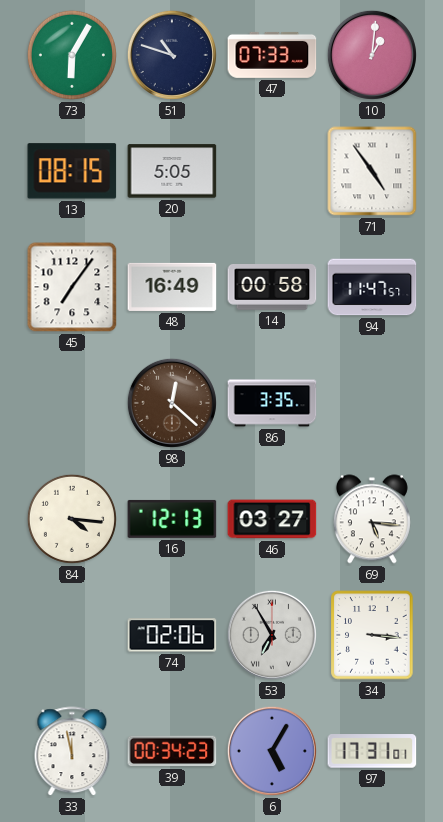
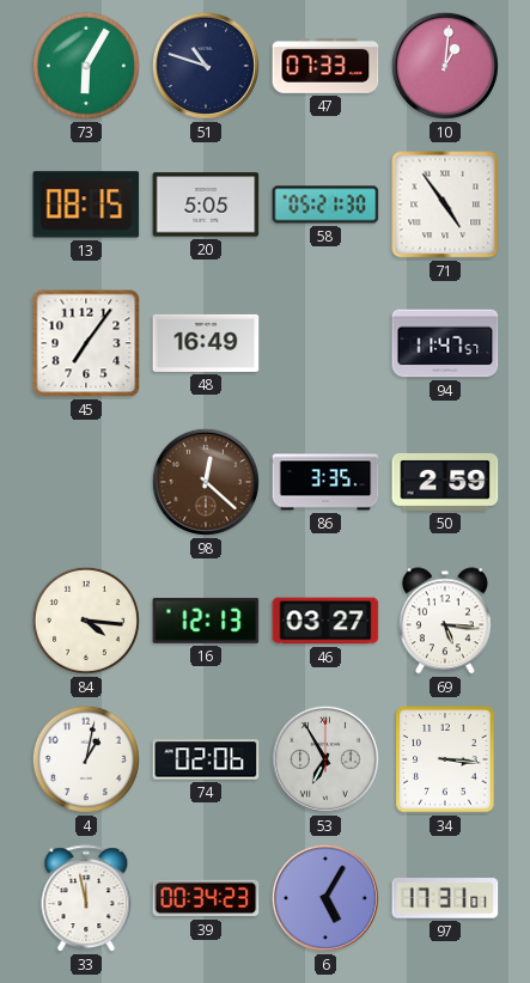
58: none -> 05:21 (325, 204)
14: 00:58 -> none (272, 288)
50: none -> 2:59 (445, 482)
4: none -> 1:02 (86, 759)
